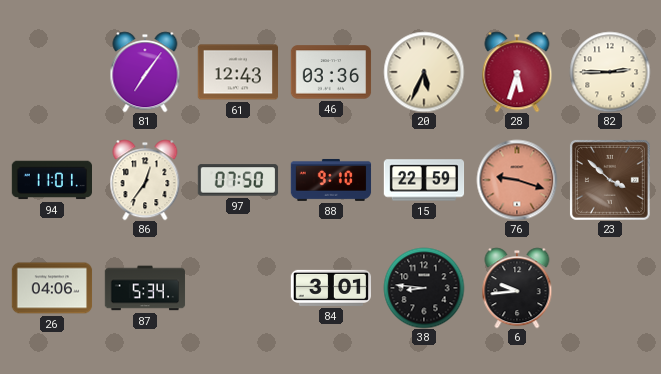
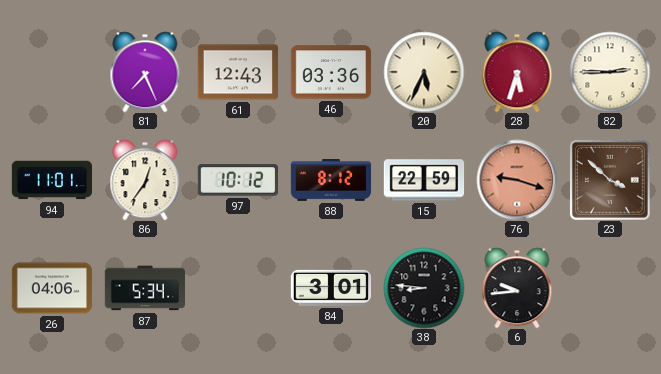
81: 7:06 -> 7:26 (145, 72)
97: 07:50 -> 10:12 (238, 180)
88: 9:10 -> 8:12 (331, 180)
